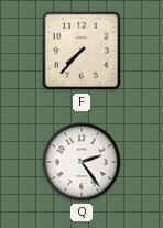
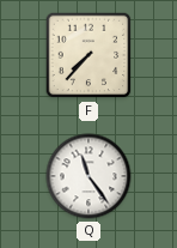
Q: 2:24 -> 11:24 (89, 176)
